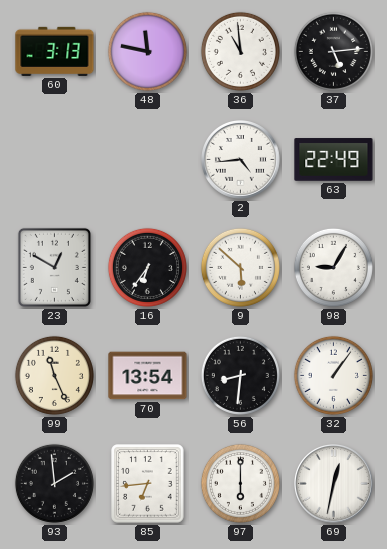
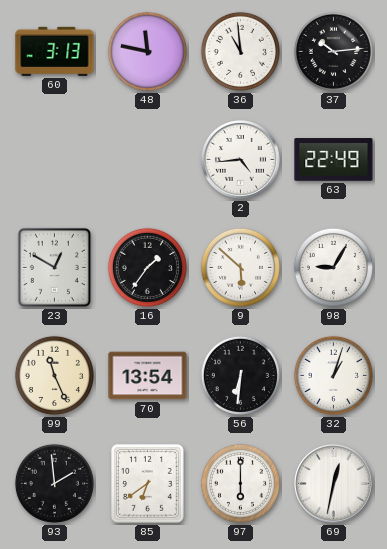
37: 5:14 -> 10:14 (333, 51)
16: 6:36 -> 1:36 (147, 267)
56: 8:31 -> 6:31 (240, 375)
32: 1:06 -> 1:03 (333, 375)
85: 6:44 -> 6:39 (148, 484)
